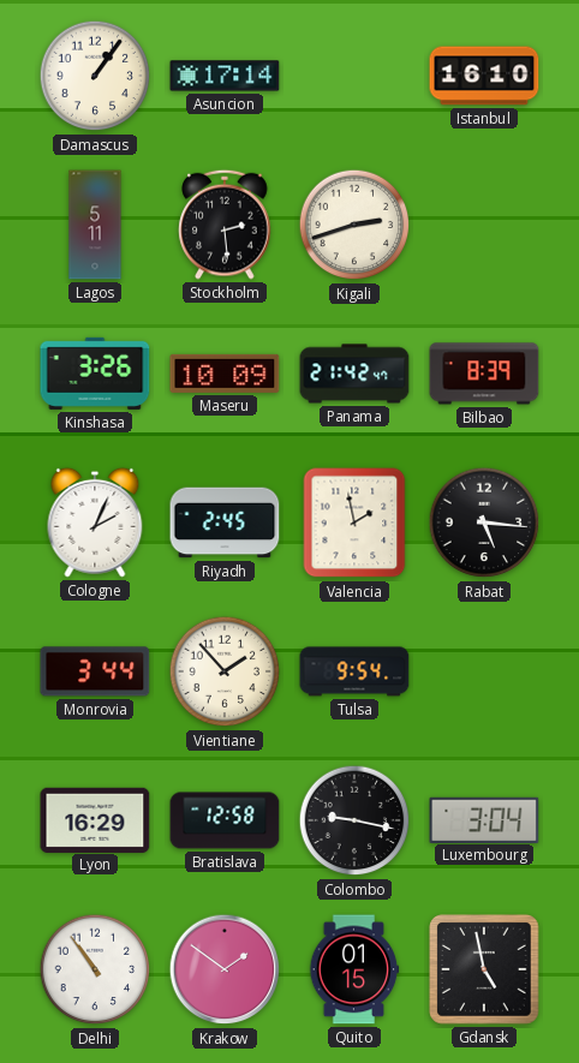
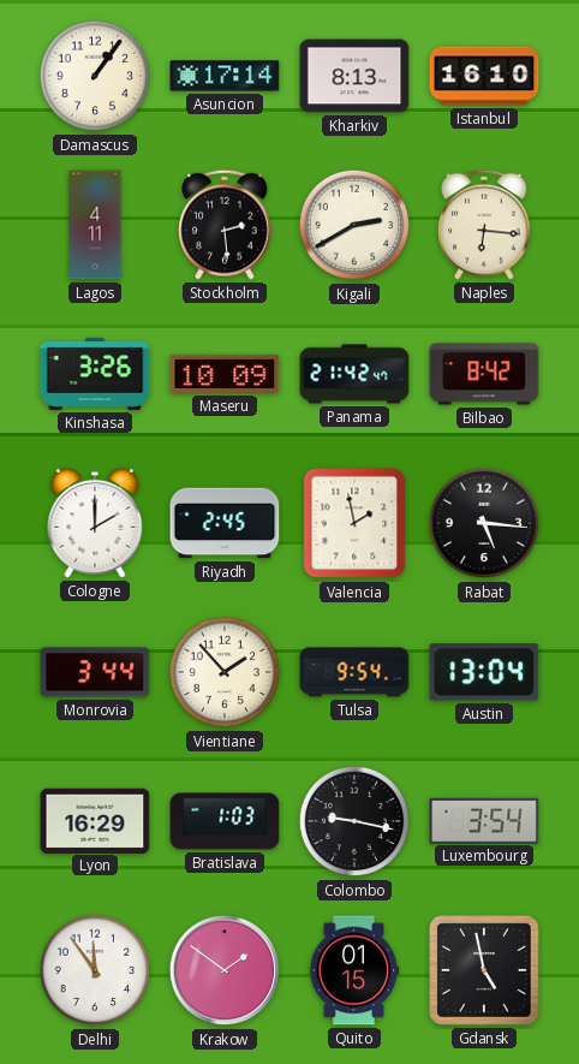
Kharkiv: none -> 8:13 (354, 76)
Lagos: 5:11 -> 4:11 (95, 225)
Kigali: 2:42 -> 2:40 (354, 225)
Naples: none -> 6:16 (484, 225)
Bilbao: 8:39 -> 8:42 (484, 374)
Cologne: 2:04 -> 2:00 (95, 523)
Austin: none -> 13:04 (484, 672)
Bratislava: 12:58 -> 1:03 (225, 821)
Luxembourg: 3:04 -> 3:54 (484, 820)
Delhi: 10:54 -> 11:54 (95, 970)
